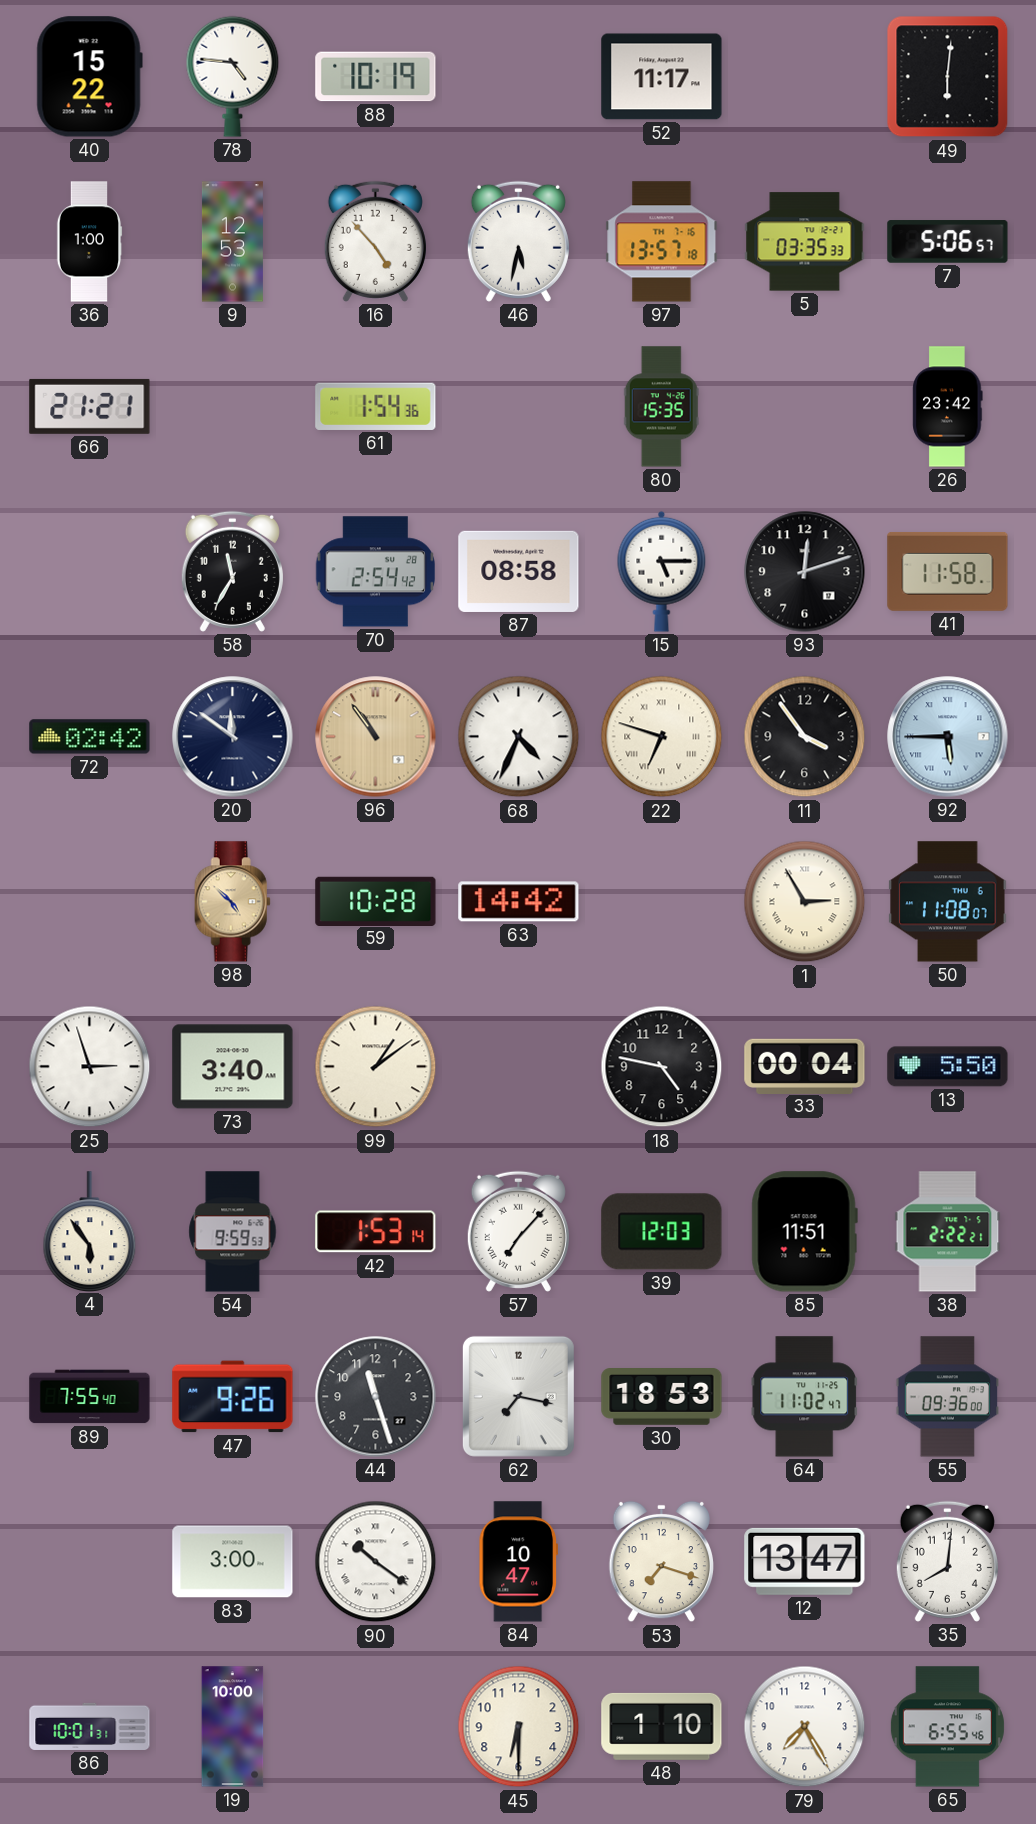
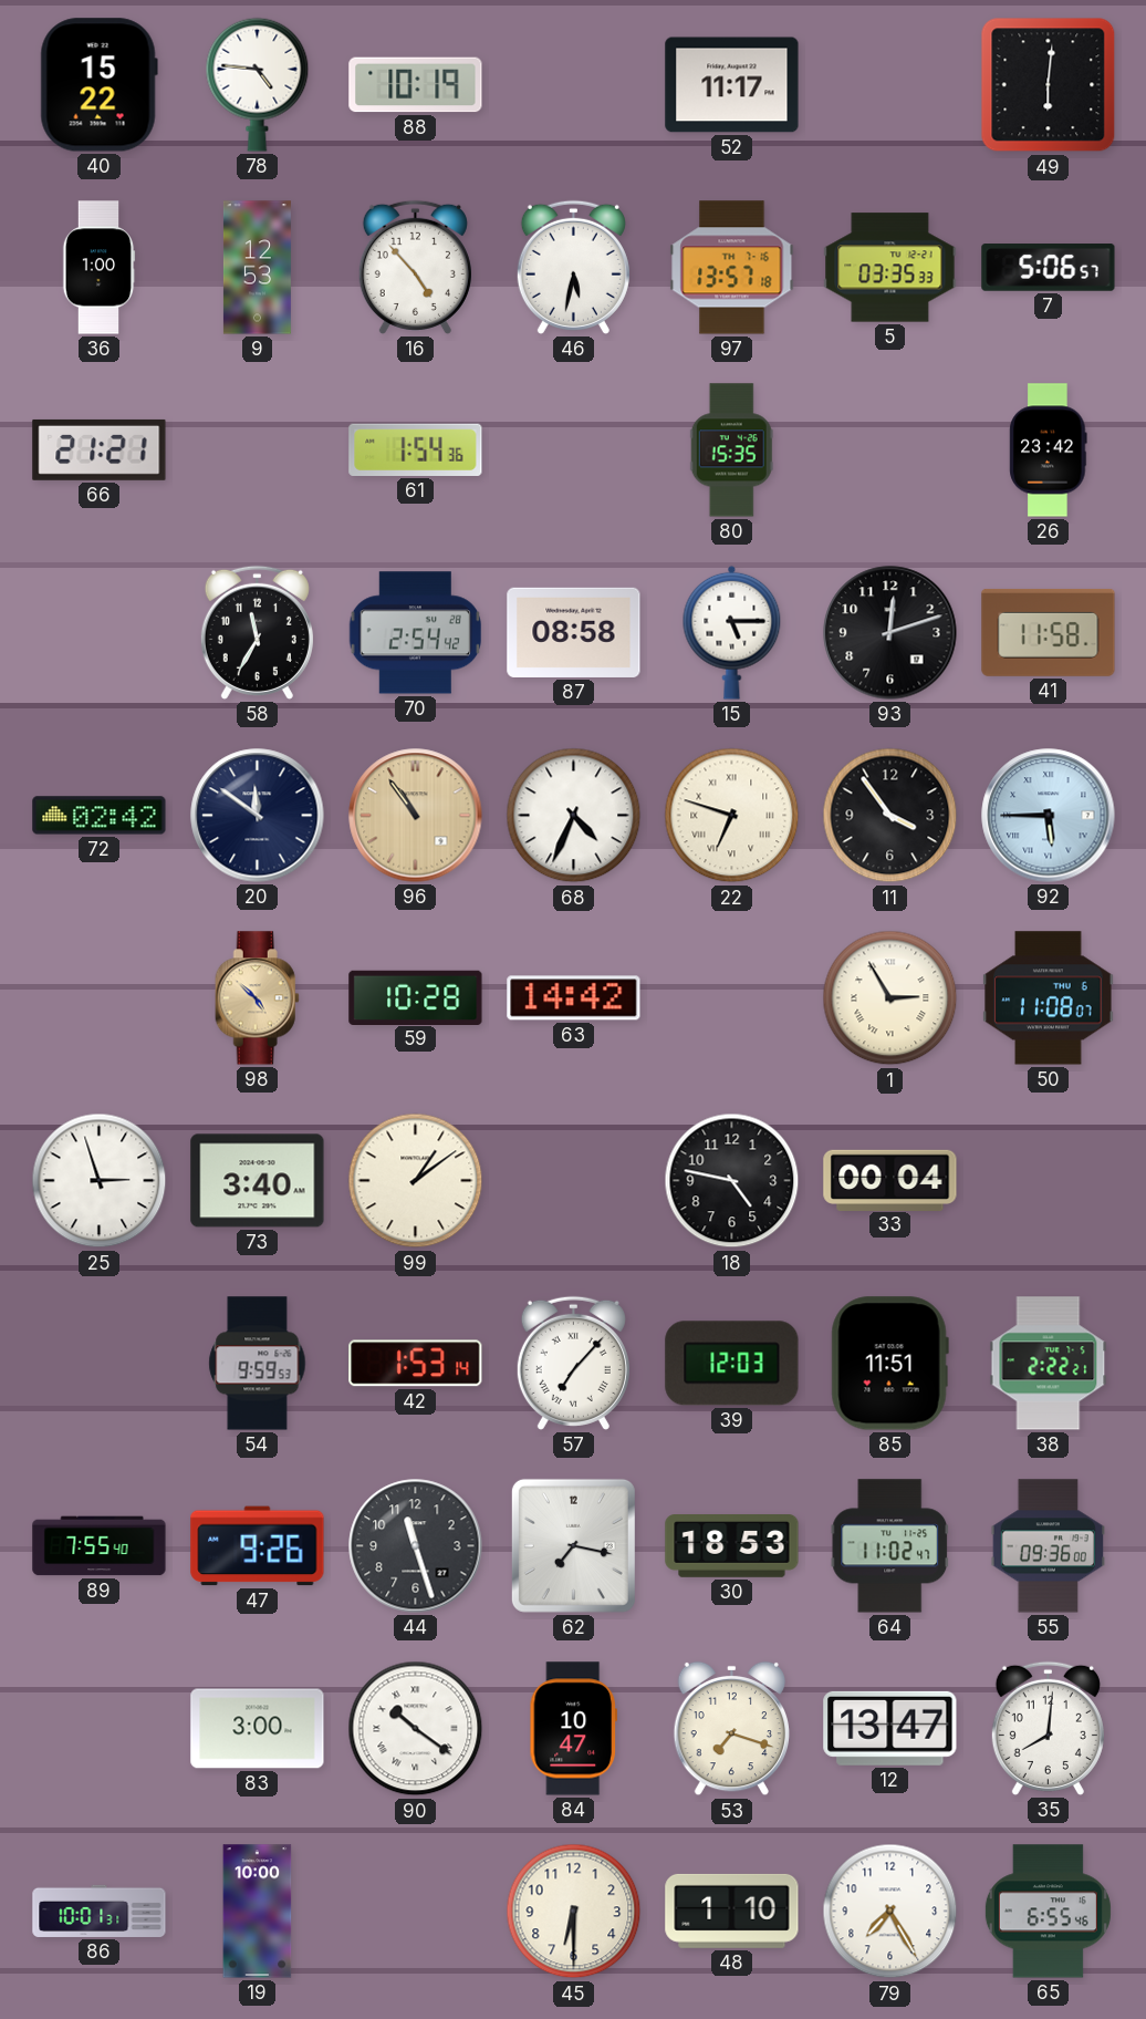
13: 5:50 -> none (948, 1067)
4: 5:54 -> none (90, 1231)
